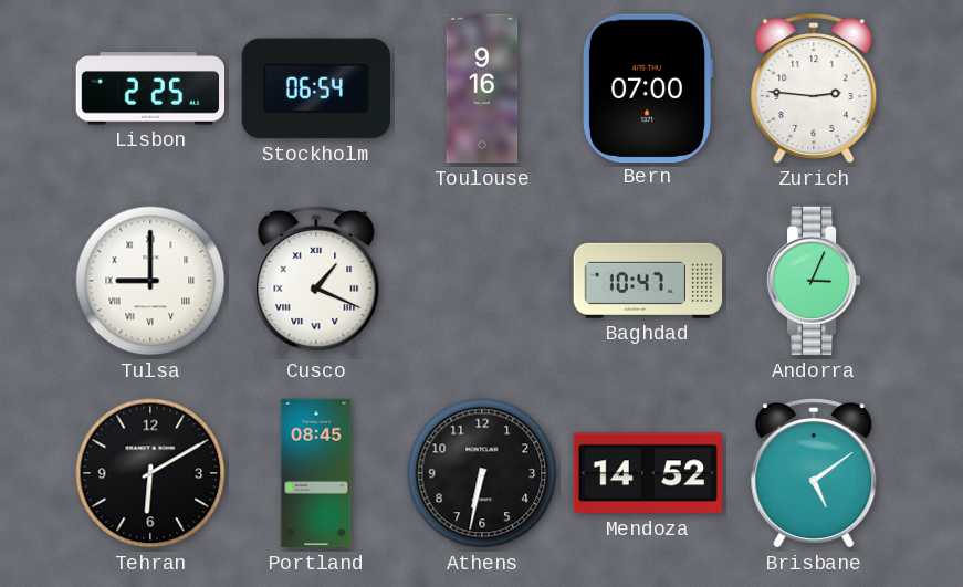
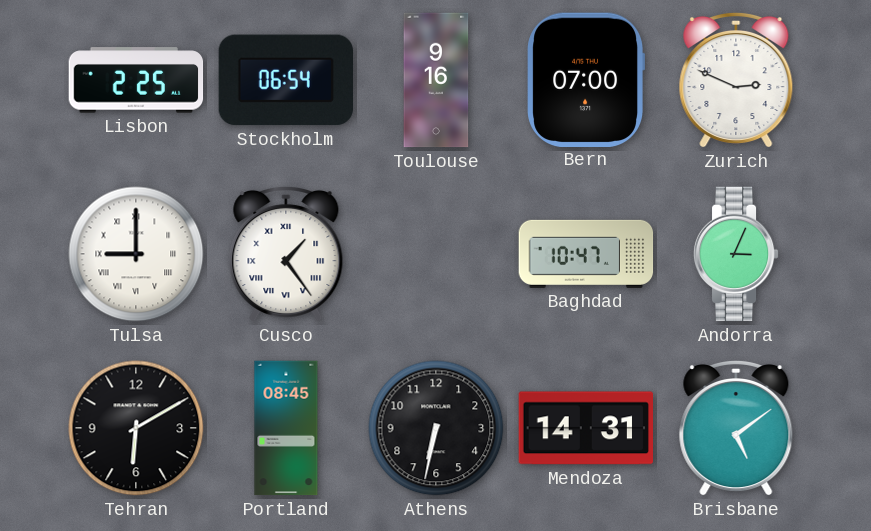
Zurich: 2:46 -> 2:49 (736, 80)
Cusco: 1:19 -> 1:24 (286, 254)
Mendoza: 14:52 -> 14:31 (585, 428)
